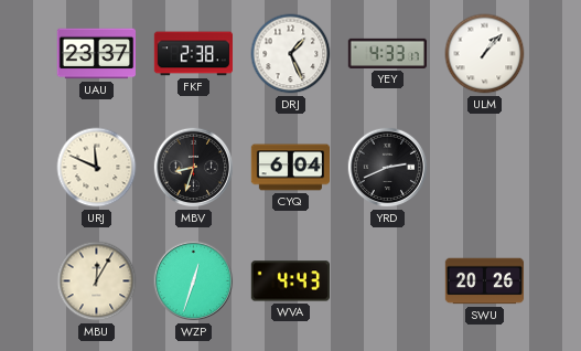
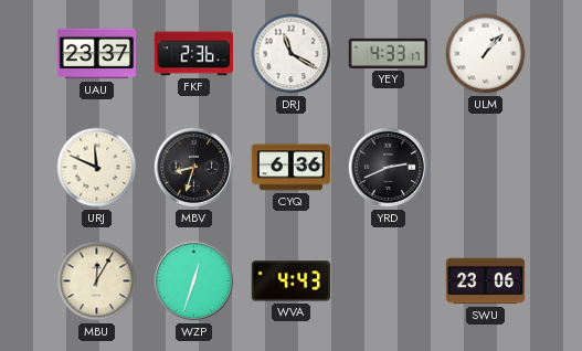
FKF: 2:38 -> 2:36 (193, 54)
DRJ: 1:26 -> 11:20 (292, 54)
CYQ: 6:04 -> 6:36 (290, 168)
SWU: 20:26 -> 23:06 (486, 281)
